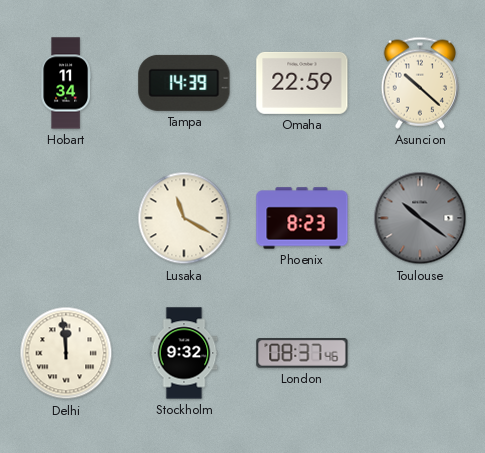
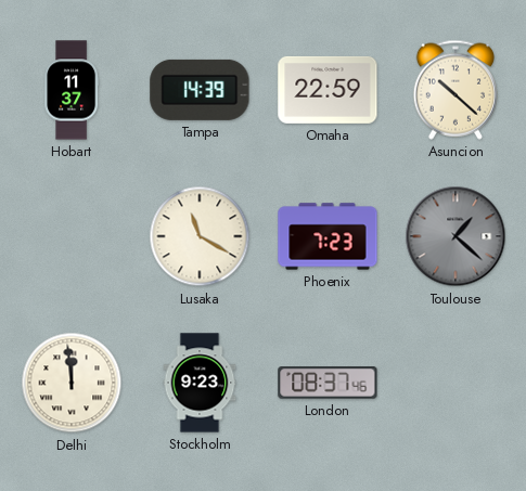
Hobart: 11:34 -> 11:37 (72, 90)
Phoenix: 8:23 -> 7:23 (328, 236)
Toulouse: 10:21 -> 1:22 (456, 236)
Stockholm: 9:32 -> 9:23 (200, 383)
